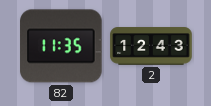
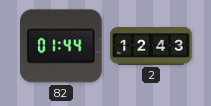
82: 11:35 -> 01:44 (61, 46)
